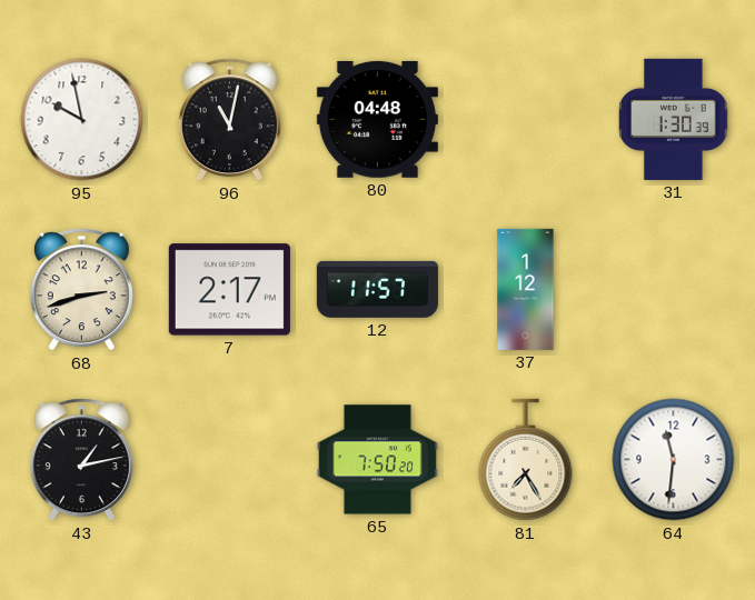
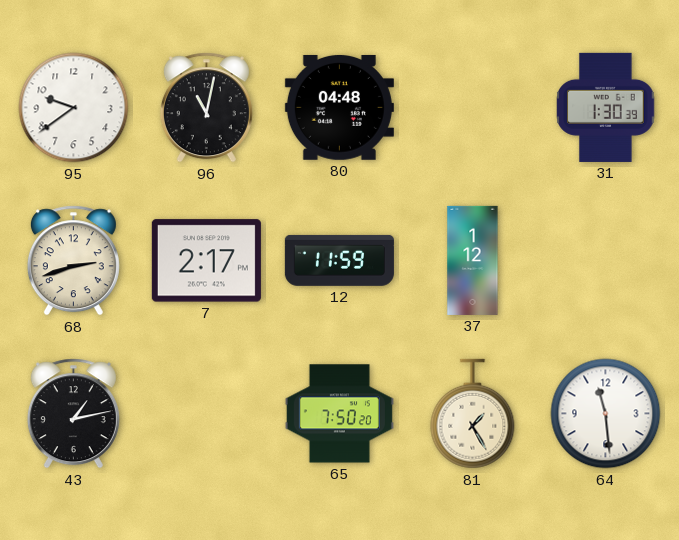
95: 9:58 -> 9:39 (74, 108)
12: 11:57 -> 11:59 (339, 260)
81: 7:25 -> 1:25 (473, 414)
64: 11:31 -> 11:29 (606, 414)
